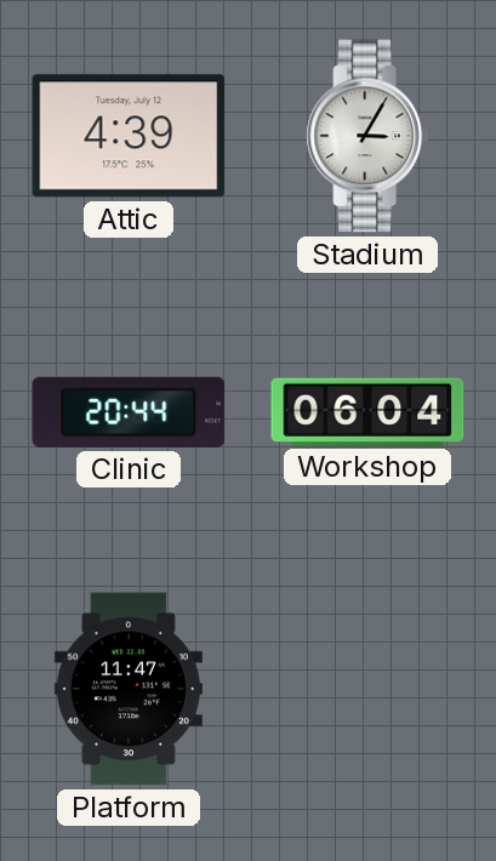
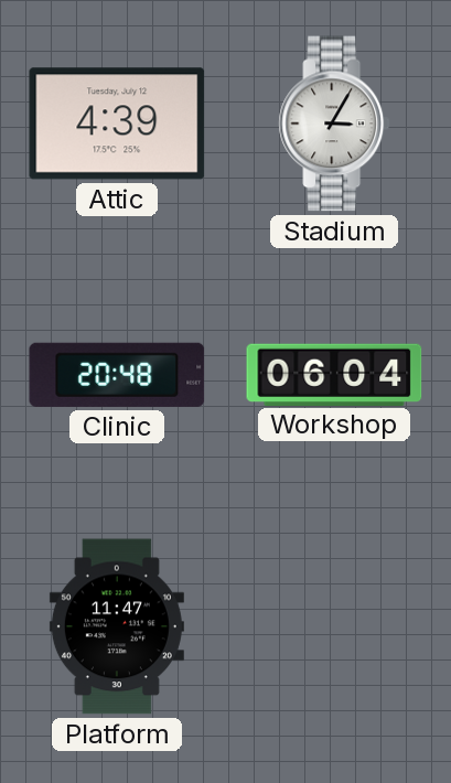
Clinic: 20:44 -> 20:48 (117, 375)
